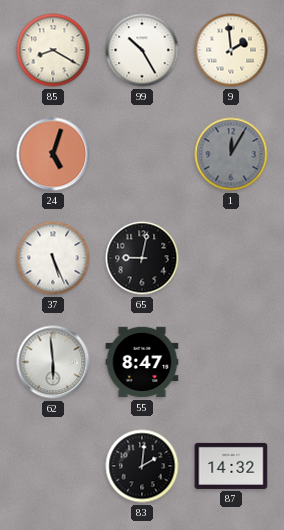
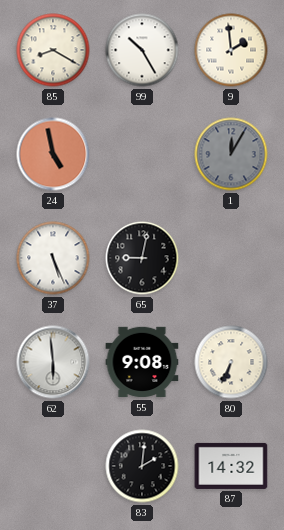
24: 5:03 -> 4:58 (53, 154)
55: 8:47 -> 9:08 (142, 362)
80: none -> 6:34 (231, 362)
